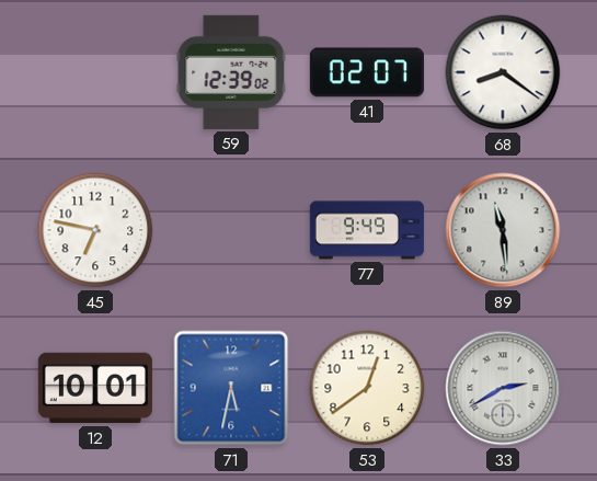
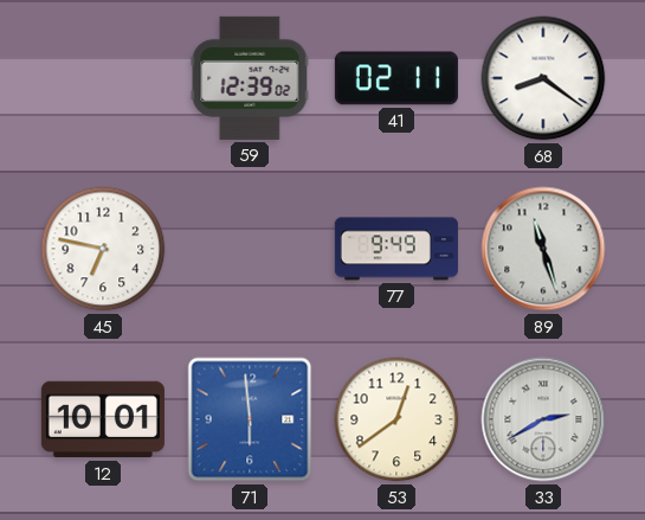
41: 02:07 -> 02:11 (396, 78)
89: 11:29 -> 11:27 (543, 249)
71: 5:32 -> 5:59 (250, 419)
